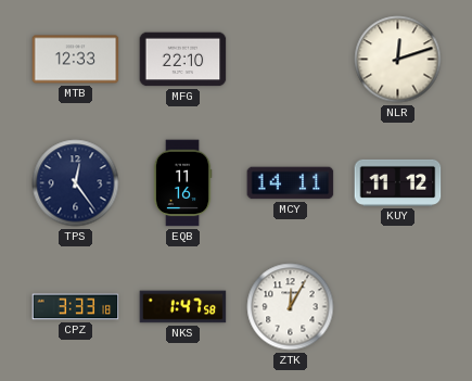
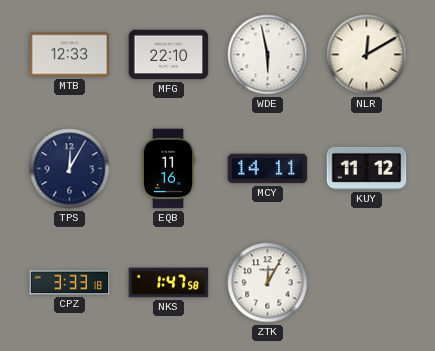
WDE: none -> 5:58 (268, 55)
NLR: 12:12 -> 12:10 (367, 55)
TPS: 12:24 -> 12:05 (70, 169)
